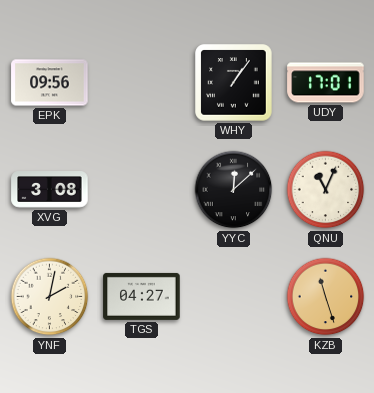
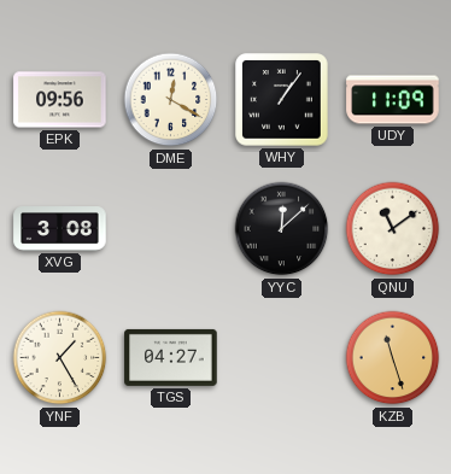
DME: none -> 12:20 (171, 100)
UDY: 17:01 -> 11:09 (393, 100)
QNU: 11:04 -> 11:09 (393, 229)
YNF: 2:02 -> 1:25 (60, 358)
